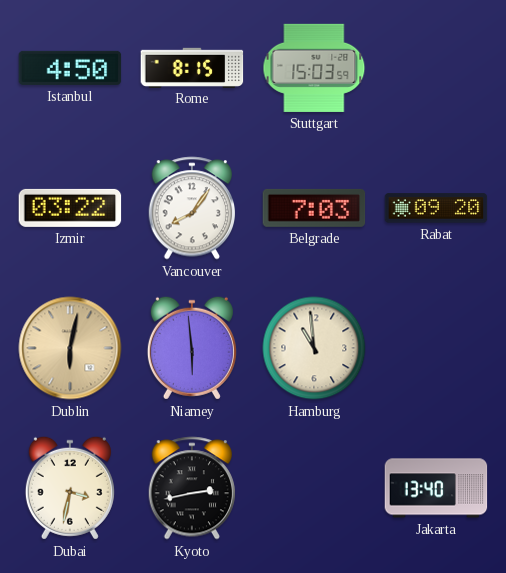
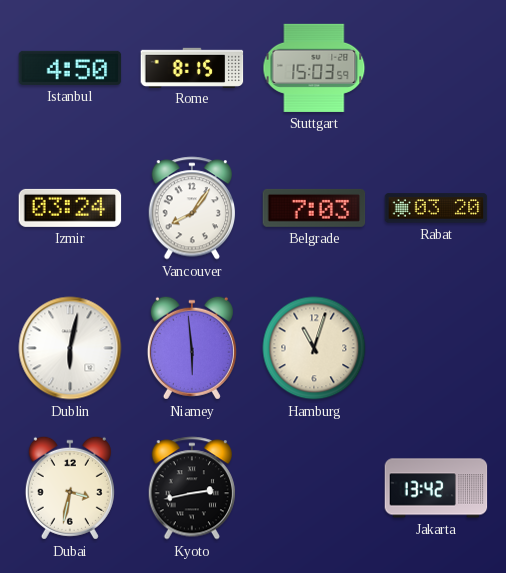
Izmir: 03:22 -> 03:24 (70, 208)
Rabat: 09:20 -> 03:20 (436, 208)
Dublin dial: champagne -> white (70, 348)
Hamburg: 10:59 -> 11:03 (314, 348)
Jakarta: 13:40 -> 13:42 (436, 488)
